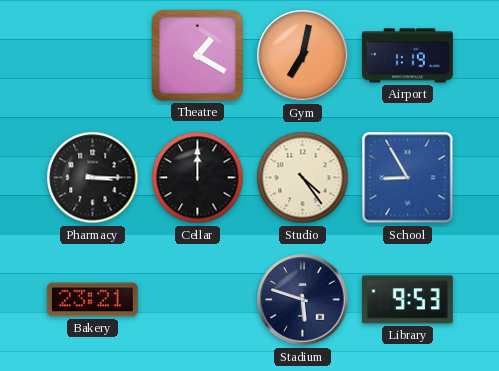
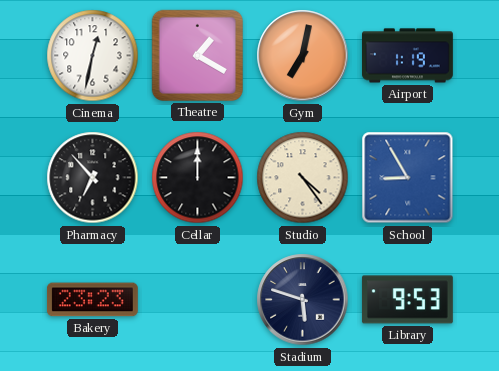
Cinema: none -> 12:32 (93, 56)
Pharmacy: 3:15 -> 6:53 (93, 178)
Bakery: 23:21 -> 23:23 (92, 300)
